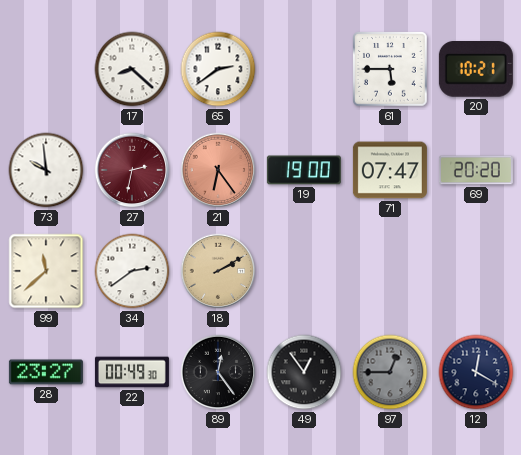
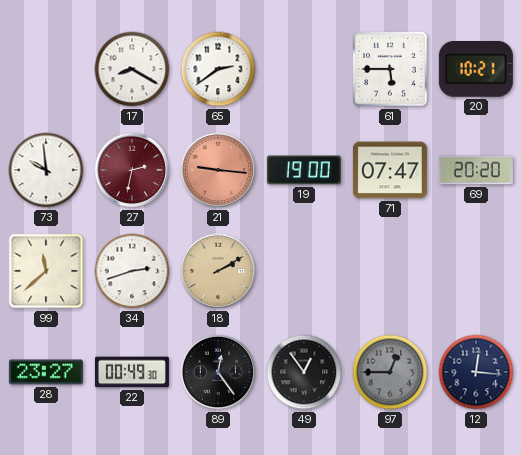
17: 8:22 -> 8:20 (132, 69)
21: 6:24 -> 9:16 (218, 170)
34: 2:39 -> 2:42 (132, 271)
12: 12:20 -> 12:16 (476, 372)
